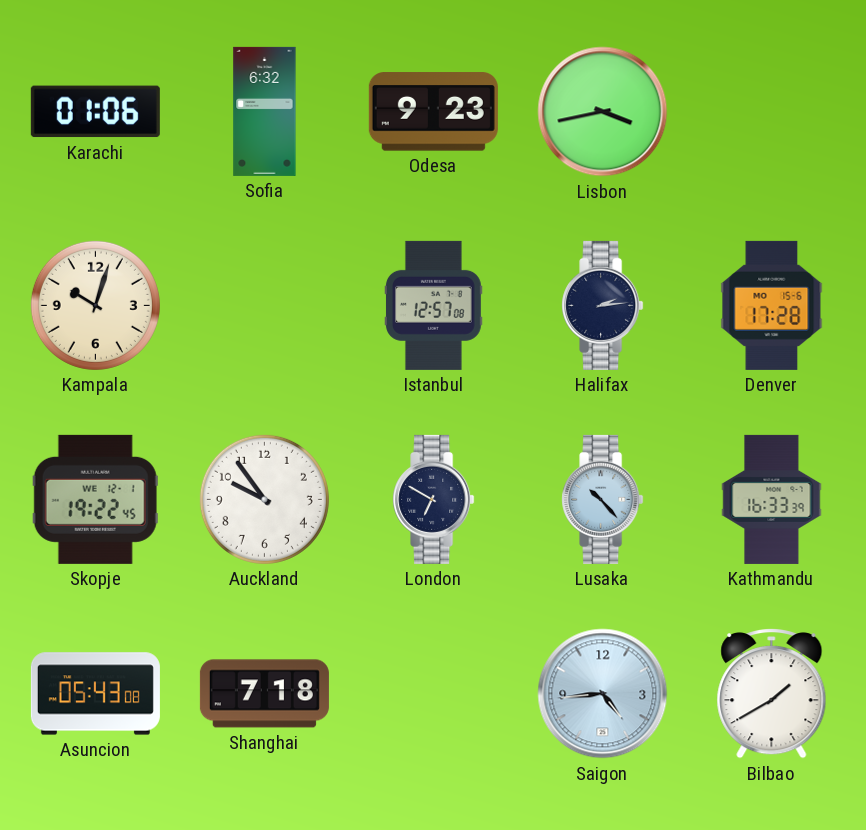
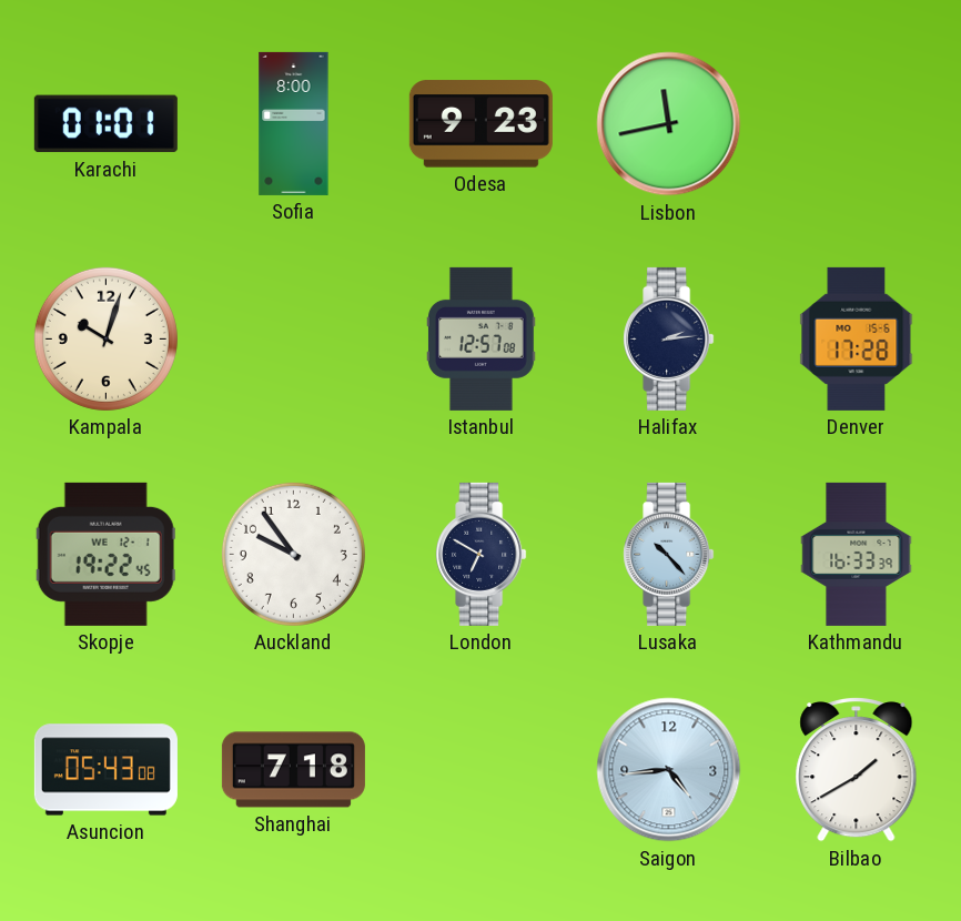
Karachi: 01:06 -> 01:01 (105, 124)
Sofia: 6:32 -> 8:00 (294, 123)
Lisbon: 3:43 -> 11:43 (669, 124)
